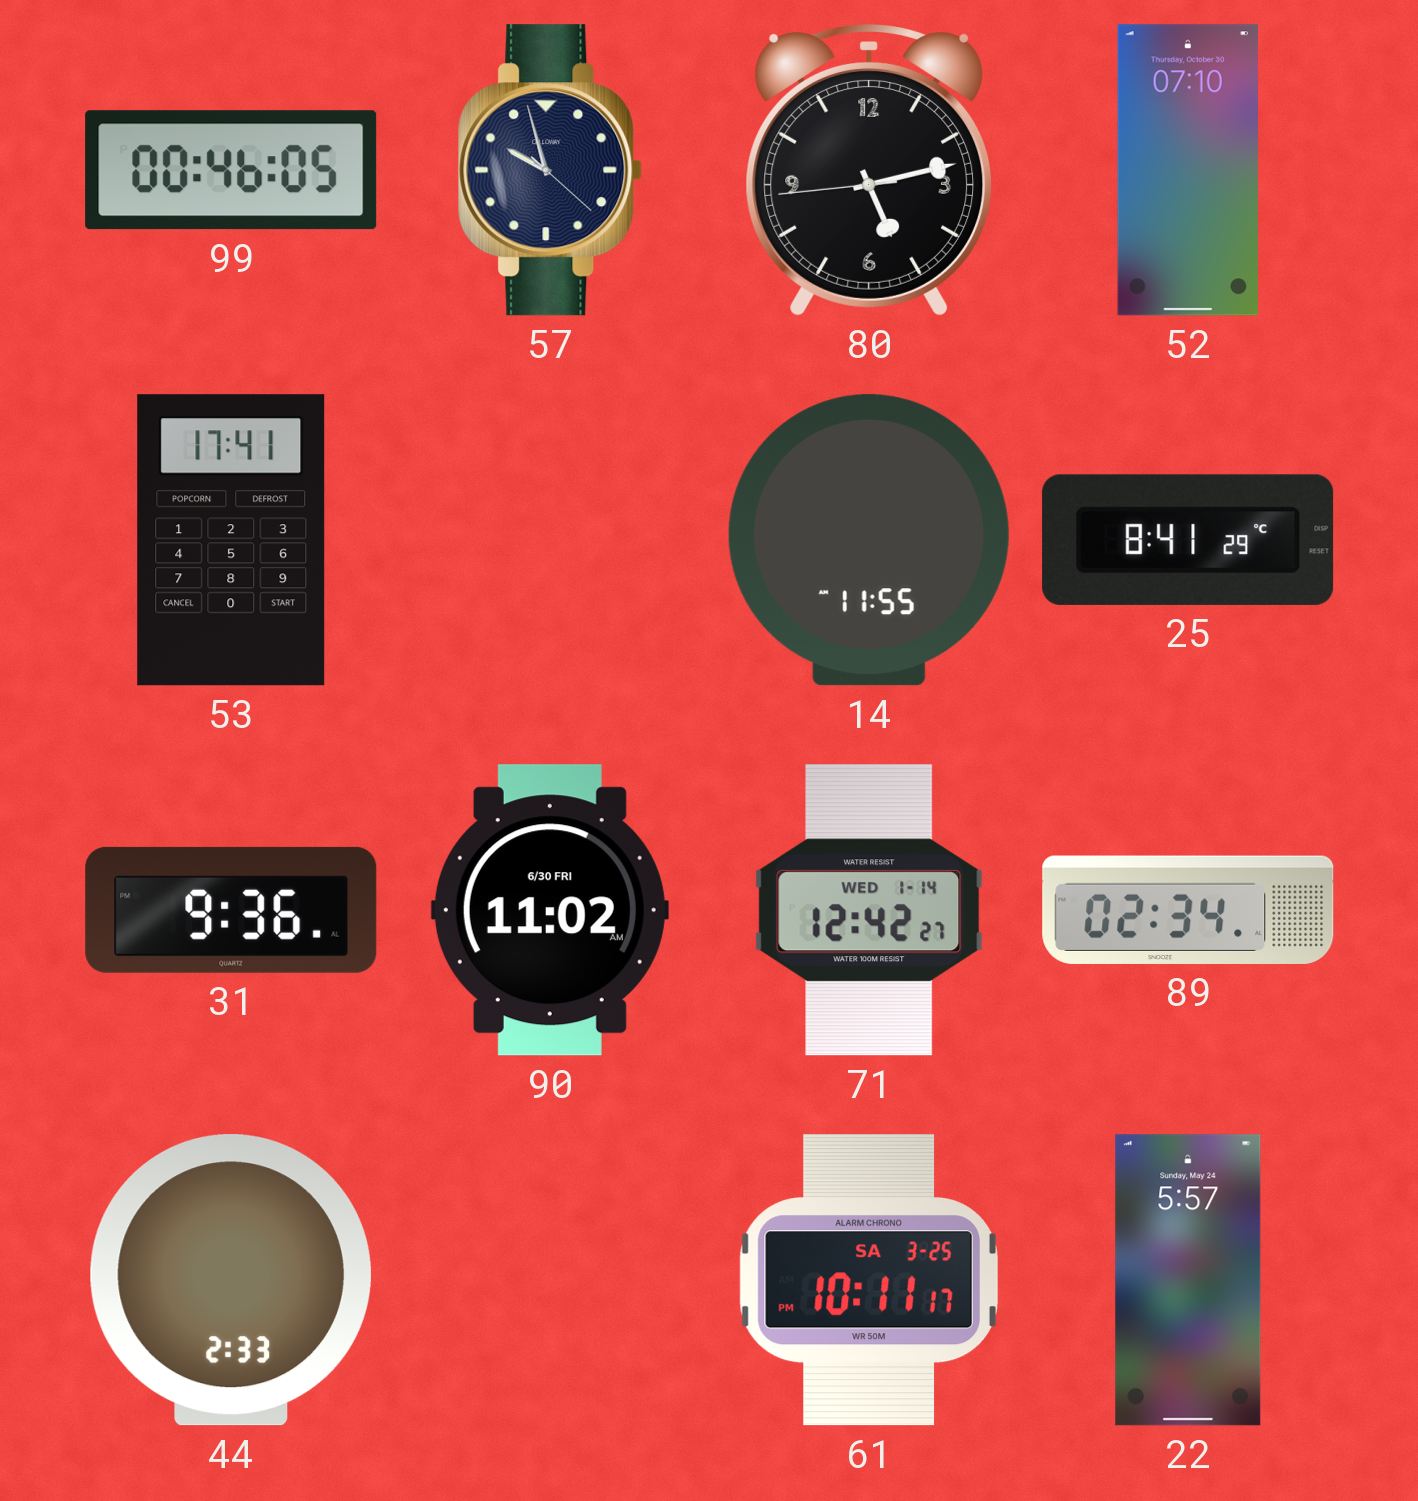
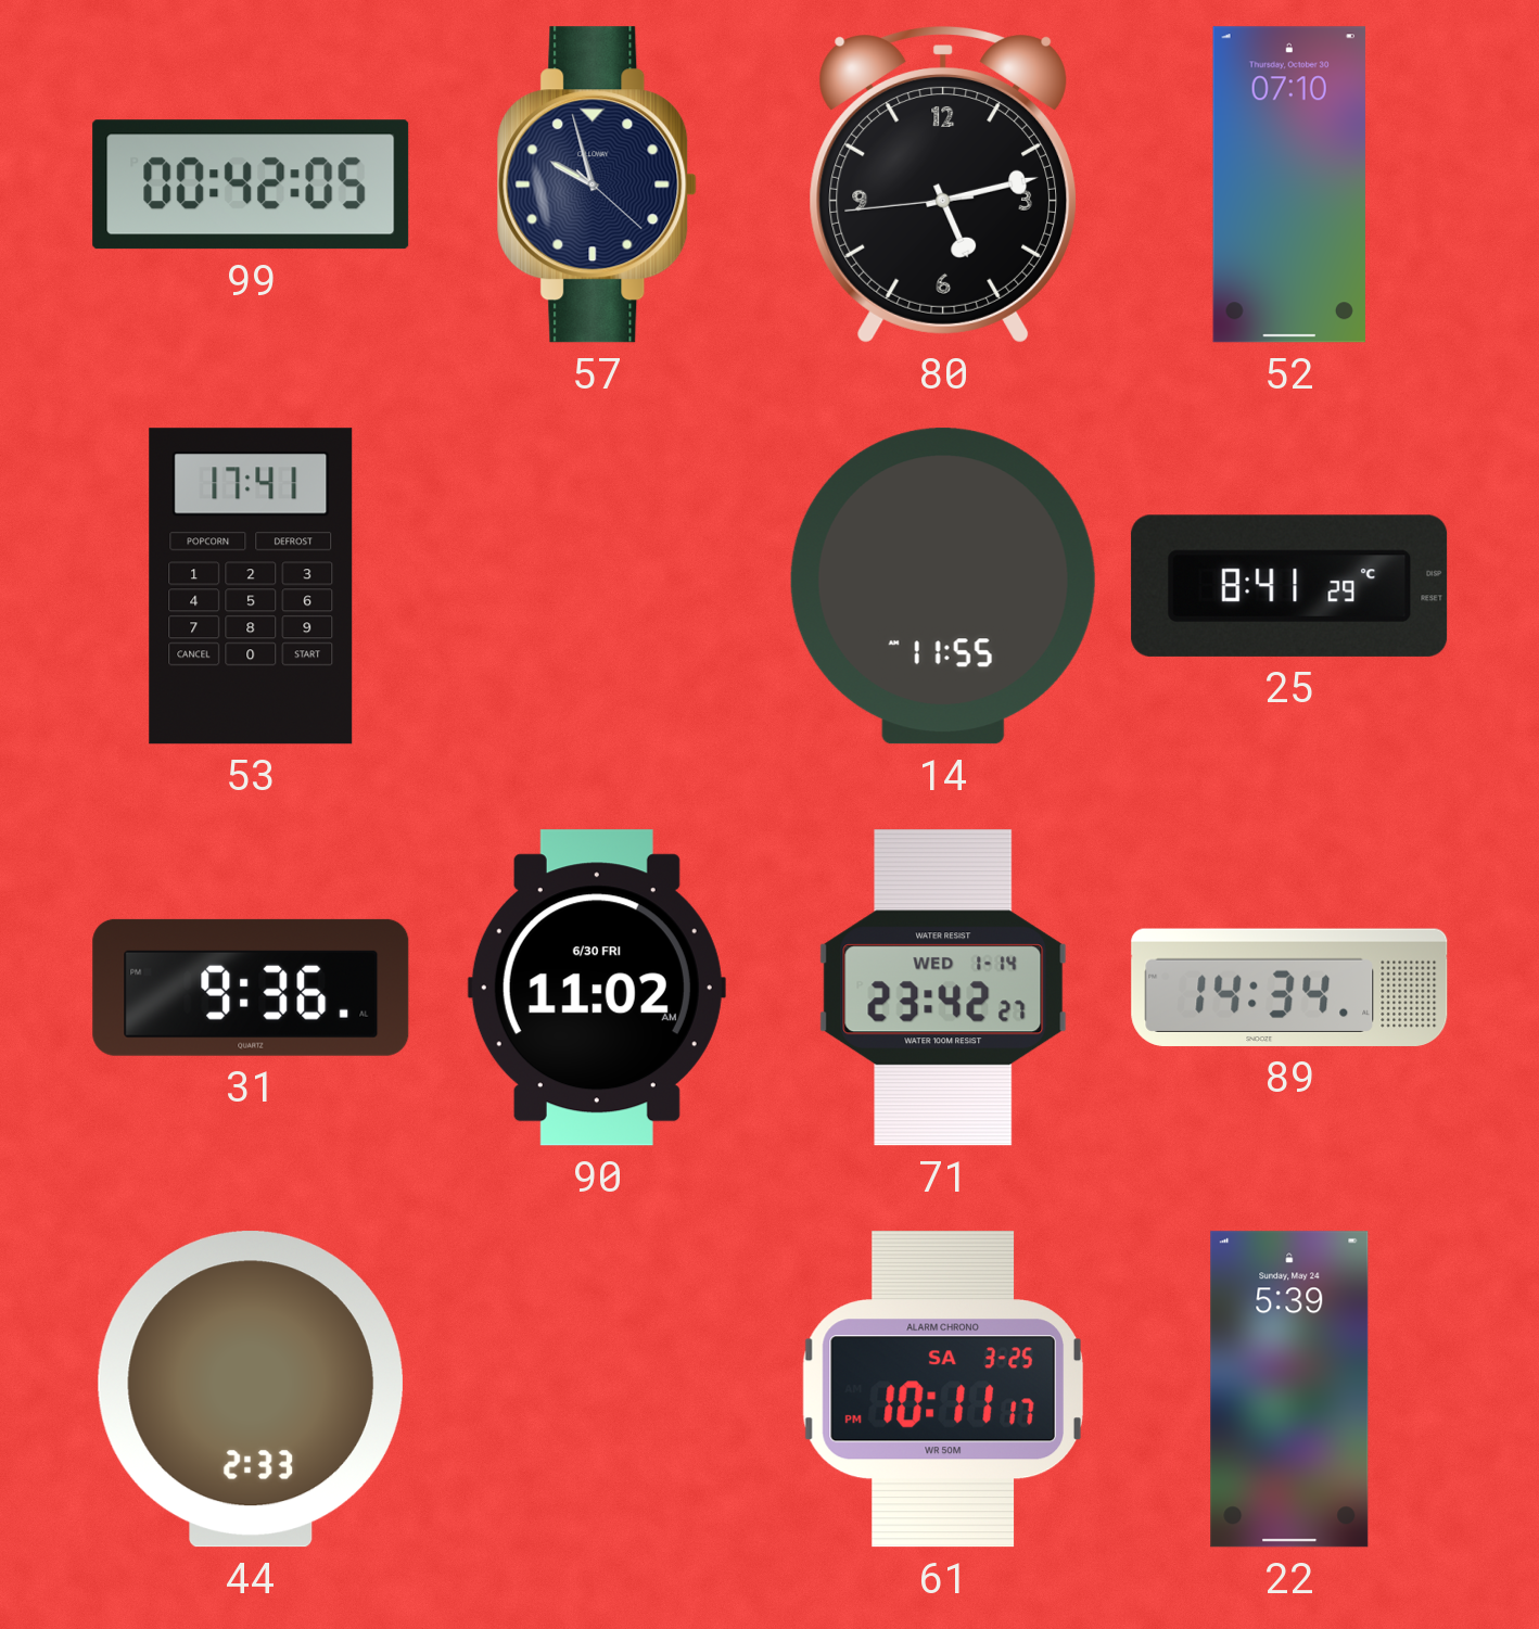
99: 00:46 -> 00:42 (251, 184)
71: 12:42 -> 23:42 (943, 988)
89: 02:34 -> 14:34 (1289, 988)
22: 5:57 -> 5:39 (1289, 1389)
